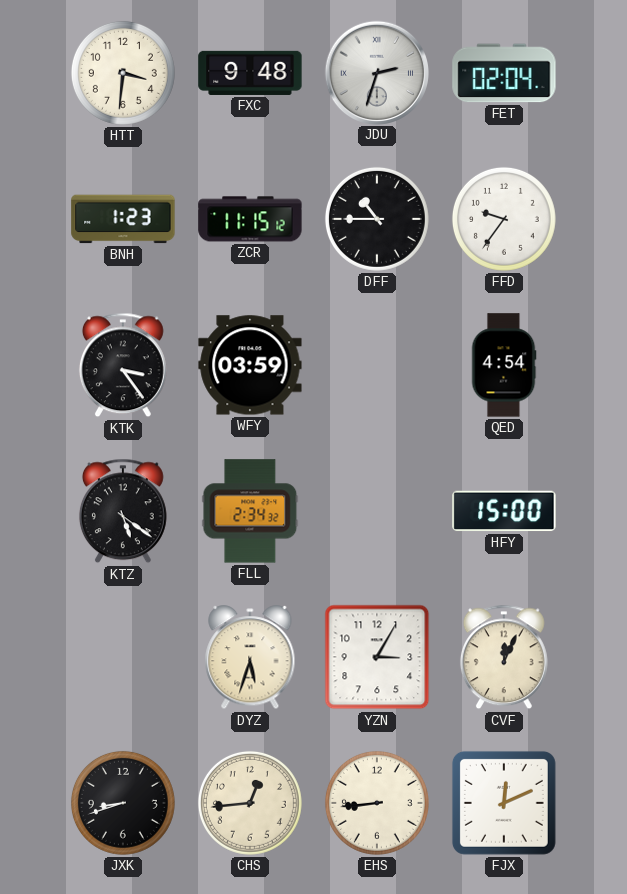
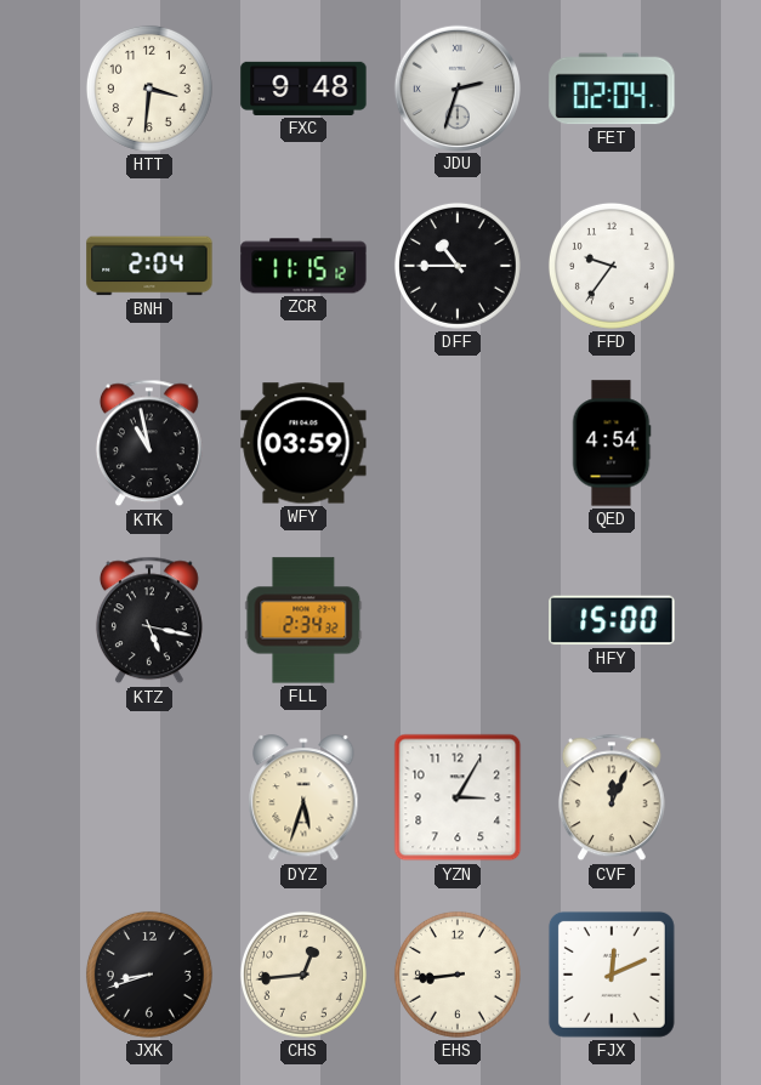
BNH: 1:23 -> 2:04 (149, 266)
KTK: 3:24 -> 10:58 (149, 443)
KTZ: 5:21 -> 5:17 (149, 620)
